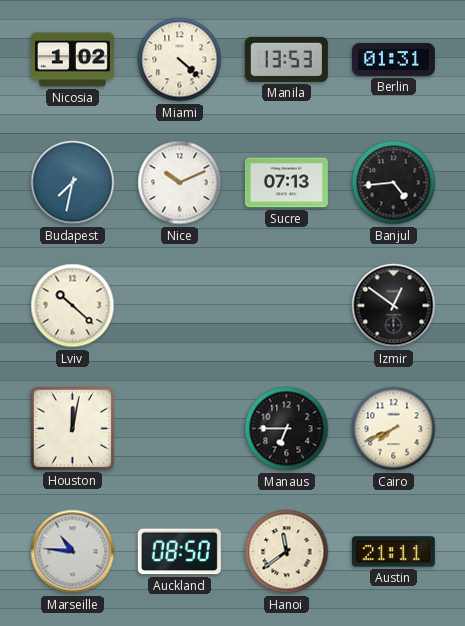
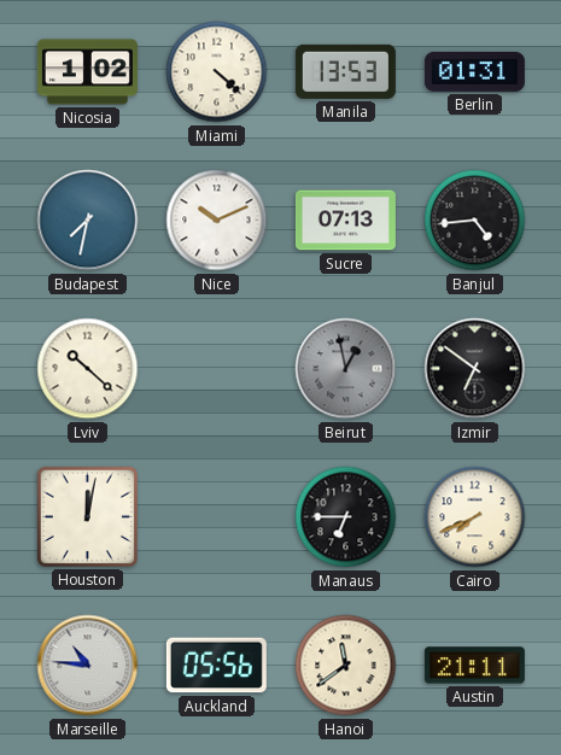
Beirut: none -> 12:58 (346, 369)
Izmir: 12:51 -> 6:51 (475, 369)
Auckland: 08:50 -> 05:56 (216, 666)
